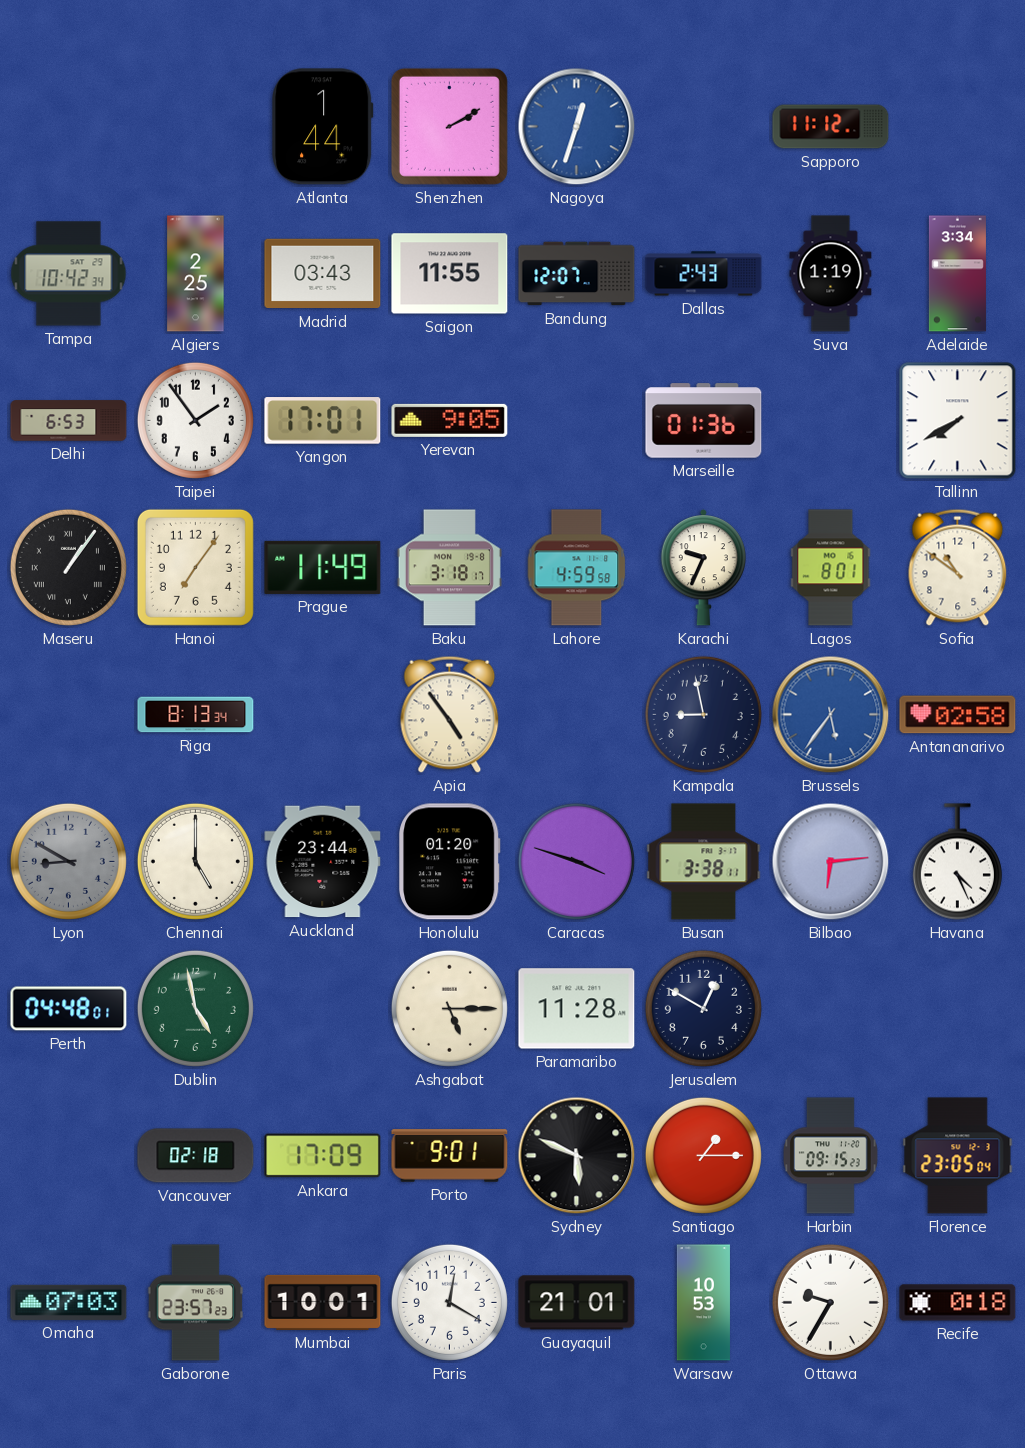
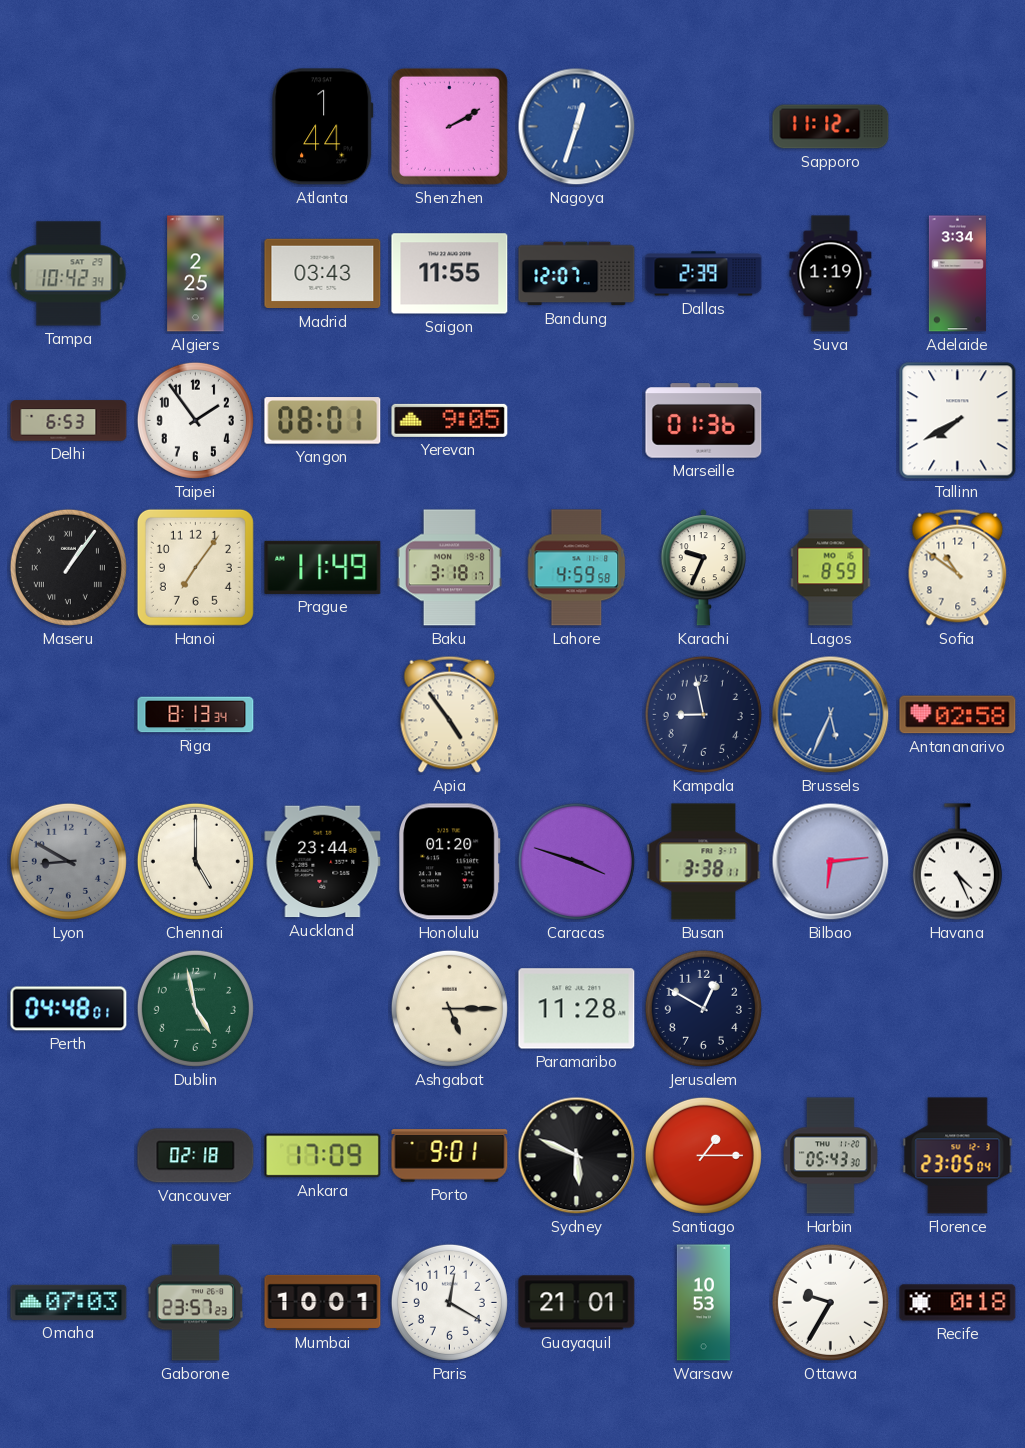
Dallas: 2:43 -> 2:39 (704, 274)
Yangon: 17:01 -> 08:01 (323, 421)
Lagos: 8:01 -> 8:59 (831, 568)
Brussels: 5:36 -> 5:34 (831, 715)
Harbin: 09:15 -> 05:43 (831, 1156)
